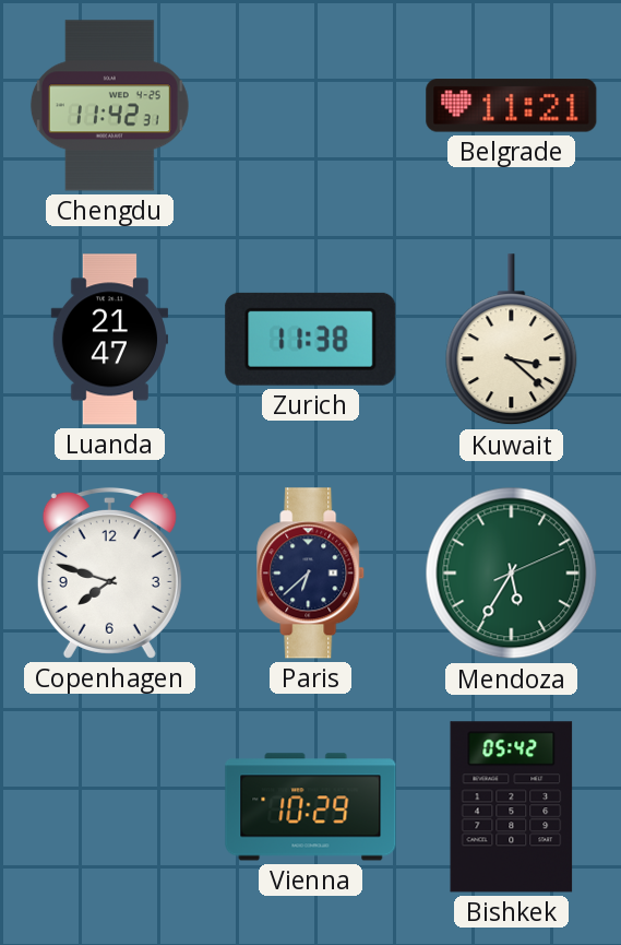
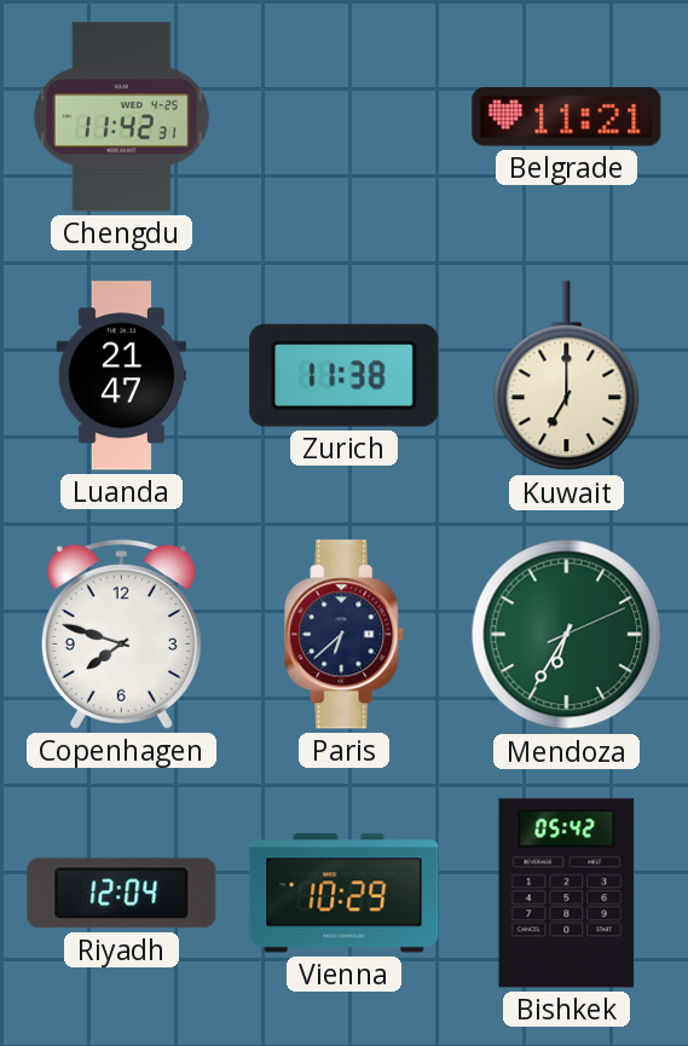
Kuwait: 3:22 -> 7:00 (567, 376)
Mendoza: 5:35 -> 6:35 (567, 635)
Riyadh: none -> 12:04 (122, 894)
